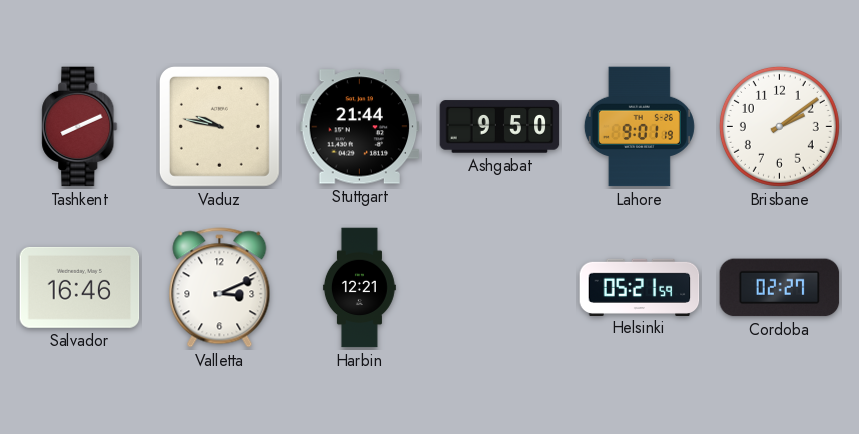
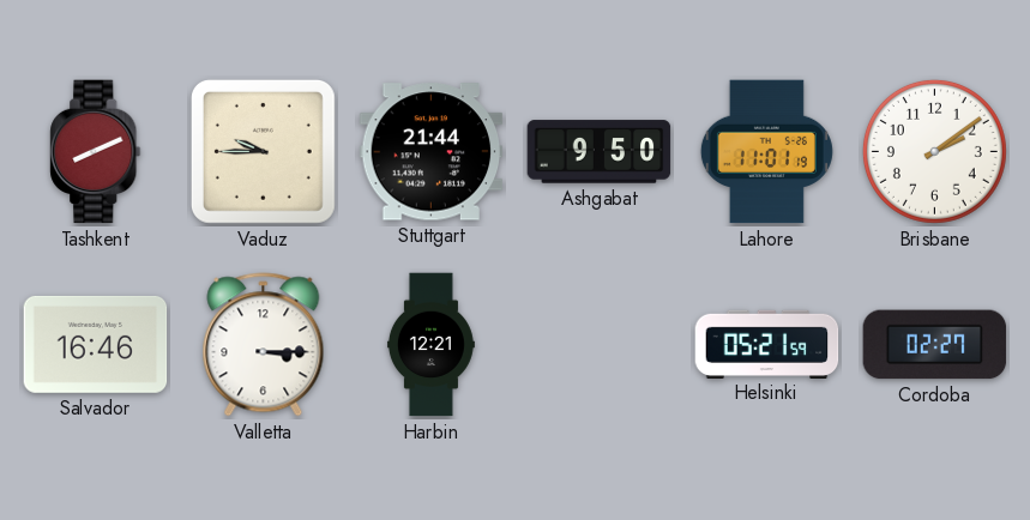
Vaduz: 9:47 -> 9:45 (263, 151)
Lahore: 9:01 -> 11:01 (766, 152)
Valletta: 3:11 -> 3:15 (264, 345)
